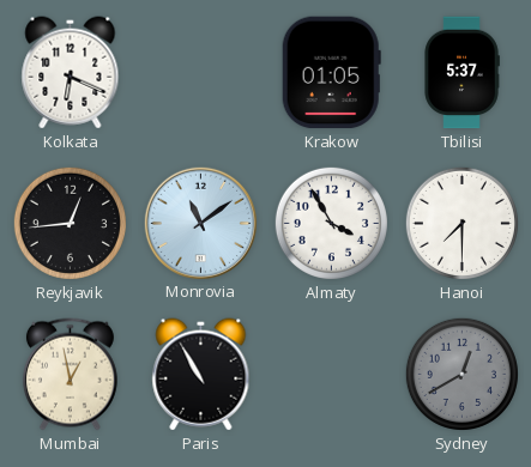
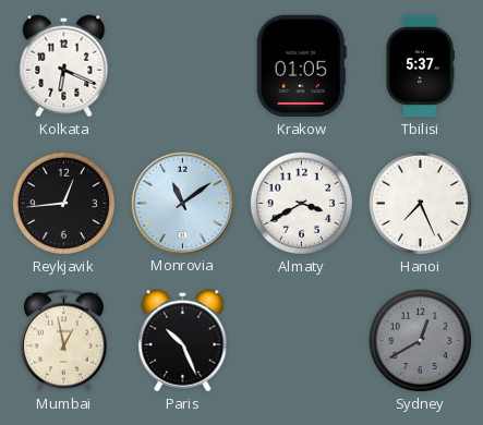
Almaty: 3:55 -> 3:40 (301, 203)
Hanoi: 7:30 -> 7:26 (420, 203)
Paris: 10:55 -> 10:26 (183, 341)
